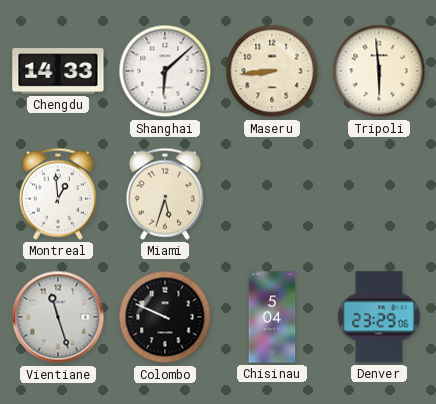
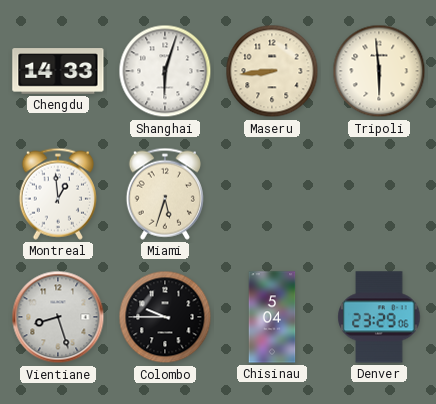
Shanghai: 6:08 -> 6:03 (165, 71)
Vientiane: 11:27 -> 8:27 (58, 317)
Colombo: 9:49 -> 9:45 (165, 317)
